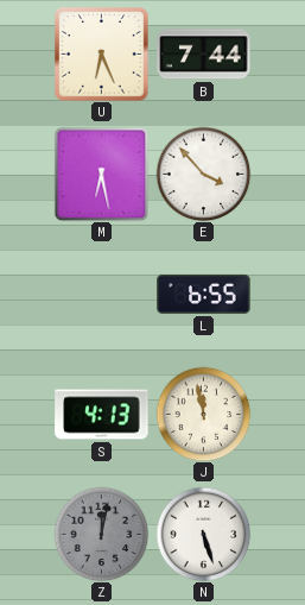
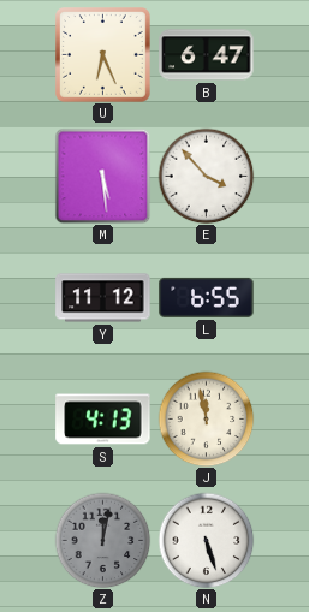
B: 7:44 -> 6:47 (207, 55)
M: 6:28 -> 5:29 (102, 176)
Y: none -> 11:12 (103, 298)
